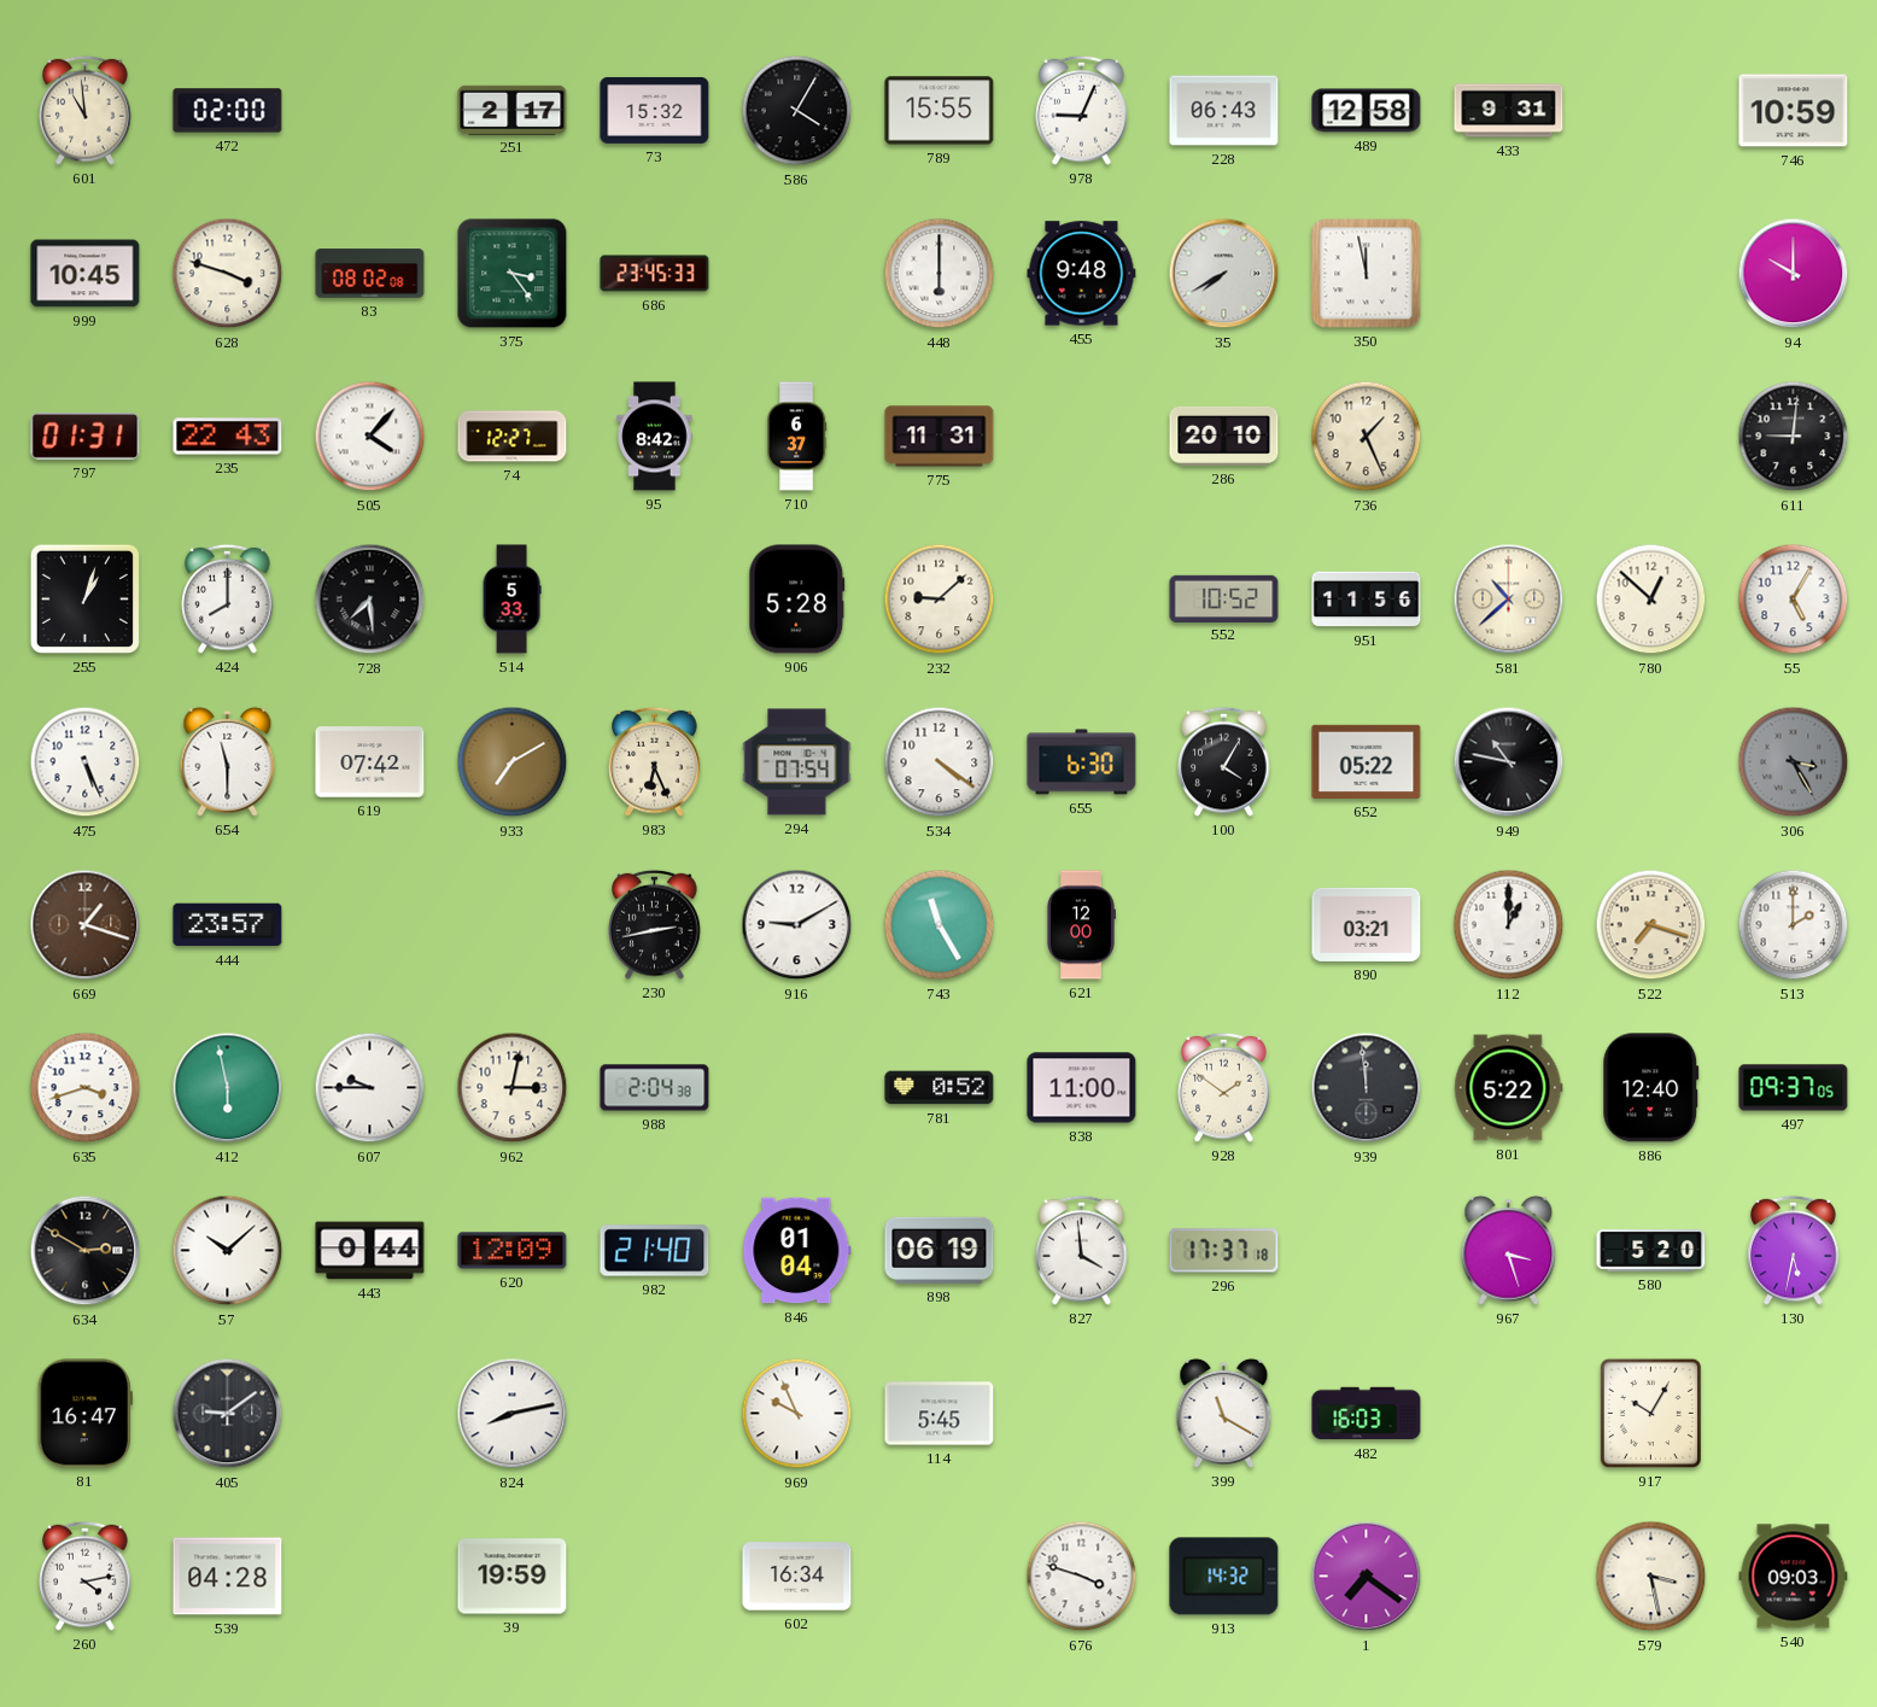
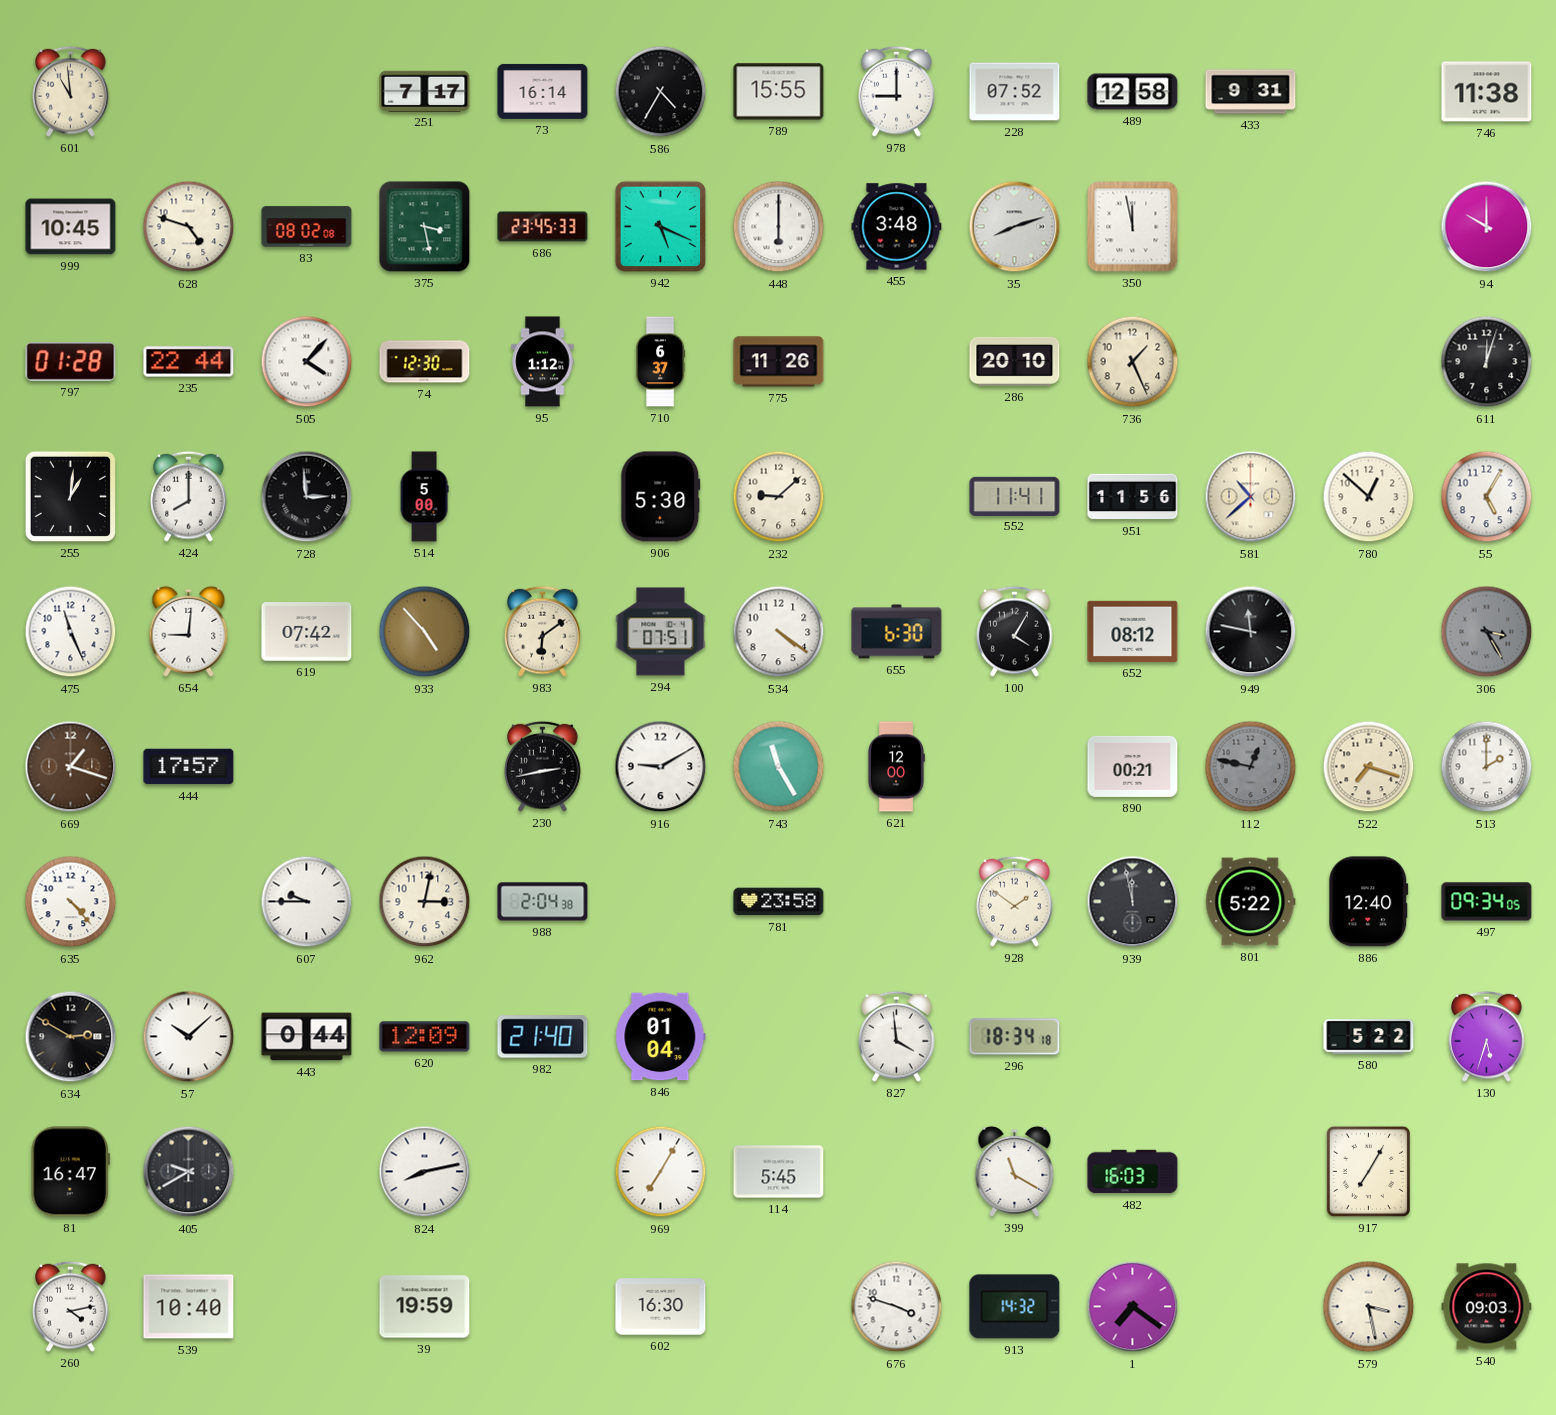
472: 02:00 -> none (228, 111)
251: 2:17 -> 7:17 (425, 91)
73: 15:32 -> 16:14 (543, 91)
586: 4:05 -> 4:35 (661, 92)
978: 9:04 -> 9:00 (897, 91)
228: 06:43 -> 07:52 (1015, 92)
746: 10:59 -> 11:38 (1487, 92)
628: 3:48 -> 4:48 (189, 227)
375: 3:24 -> 3:28 (425, 227)
942: none -> 5:19 (660, 226)
455: 9:48 -> 3:48 (897, 227)
35: 7:40 -> 8:12 (1015, 227)
797: 01:31 -> 01:28 (71, 361)
235: 22:43 -> 22:44 (189, 362)
74: 12:27 -> 12:30 (425, 362)
95: 8:42 -> 1:12 (543, 362)
775: 11:31 -> 11:26 (779, 362)
611: 9:01 -> 12:03 (1487, 362)
255: 1:03 -> 1:01 (70, 496)
728: 7:29 -> 2:59 (307, 497)
514: 5:33 -> 5:00 (424, 497)
906: 5:28 -> 5:30 (661, 497)
552: 10:52 -> 11:41 (1015, 496)
475: 5:26 -> 11:26 (71, 632)
654: 11:30 -> 9:01 (189, 631)
933: 7:10 -> 4:53 (425, 632)
983: 6:26 -> 6:09 (543, 631)
294: 07:54 -> 07:51 (661, 632)
652: 05:22 -> 08:12 (1133, 631)
949: 10:47 -> 11:47 (1251, 632)
444: 23:57 -> 17:57 (189, 767)
890: 03:21 -> 00:21 (1133, 766)
112: 1:00 -> 12:47 (1251, 767)
112 dial: white -> grey (1251, 767)
635: 3:42 -> 4:23 (71, 902)
412: 5:58 -> none (228, 1088)
781: 0:52 -> 23:58 (779, 902)
838: 11:00 -> none (1082, 1088)
939: 11:59 -> 11:58 (1133, 902)
497: 09:37 -> 09:34 (1487, 902)
898: 06:19 -> none (940, 1250)
296: 17:37 -> 18:34 (1015, 1037)
967: 3:27 -> none (1509, 1250)
580: 5:20 -> 5:22 (1369, 1037)
130: 5:32 -> 5:33 (1487, 1036)
405: 9:09 -> 9:40 (189, 1172)
969: 9:56 -> 7:05 (661, 1172)
917: 10:05 -> 7:05 (1368, 1171)
539: 04:28 -> 10:40 (189, 1307)
602: 16:34 -> 16:30 (661, 1307)
